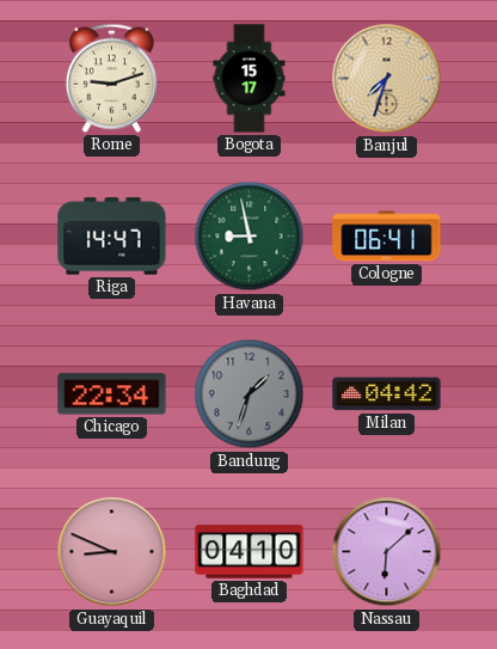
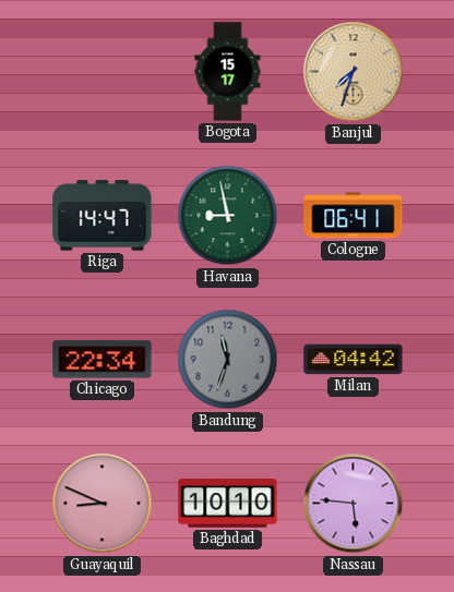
Rome: 9:12 -> none (111, 78)
Bandung: 1:33 -> 11:33 (228, 360)
Baghdad: 04:10 -> 10:10 (228, 504)
Nassau: 6:08 -> 5:46 (354, 504)
